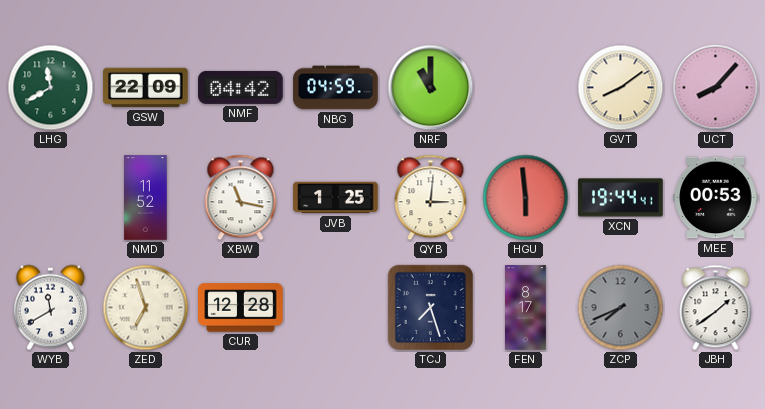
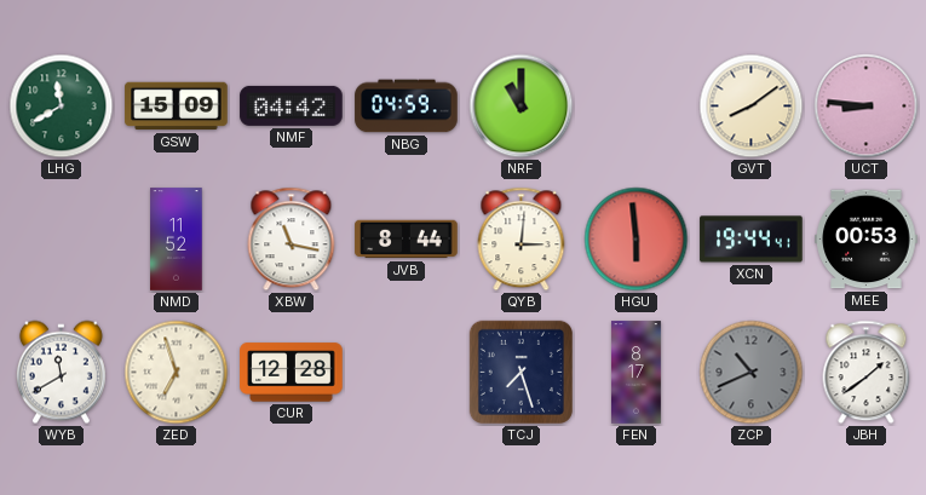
GSW: 22:09 -> 15:09 (177, 107)
UCT: 8:07 -> 8:46 (867, 107)
JVB: 1:25 -> 8:44 (407, 240)
ZCP: 7:41 -> 10:41 (752, 373)
